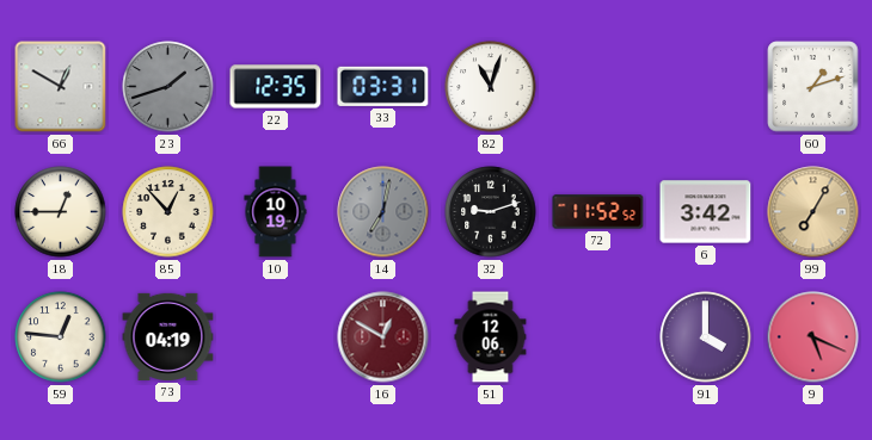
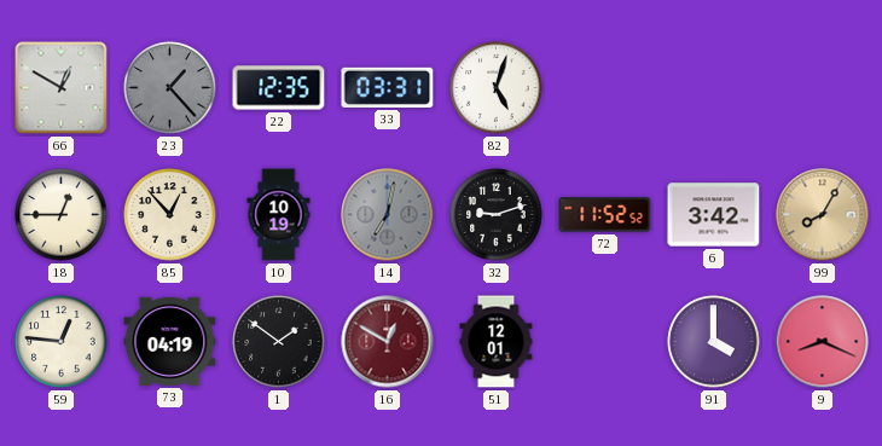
23: 1:42 -> 1:23 (170, 88)
82: 11:03 -> 5:03 (497, 88)
60: 1:12 -> none (813, 87)
99: 7:05 -> 8:05 (823, 215)
1: none -> 1:51 (279, 342)
51: 12:06 -> 12:01 (497, 342)
9: 5:19 -> 8:19 (823, 342)
